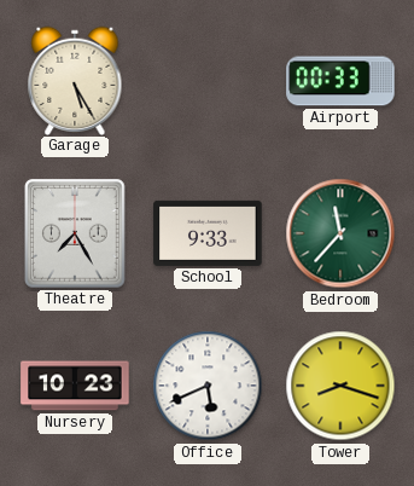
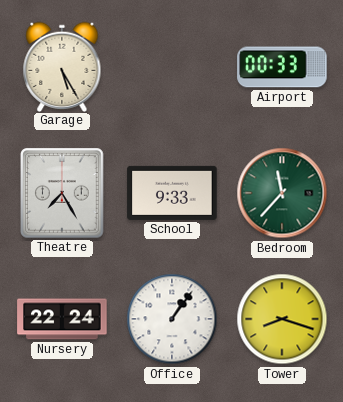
Nursery: 10:23 -> 22:24 (62, 319)
Office: 5:41 -> 1:06 (172, 319)
